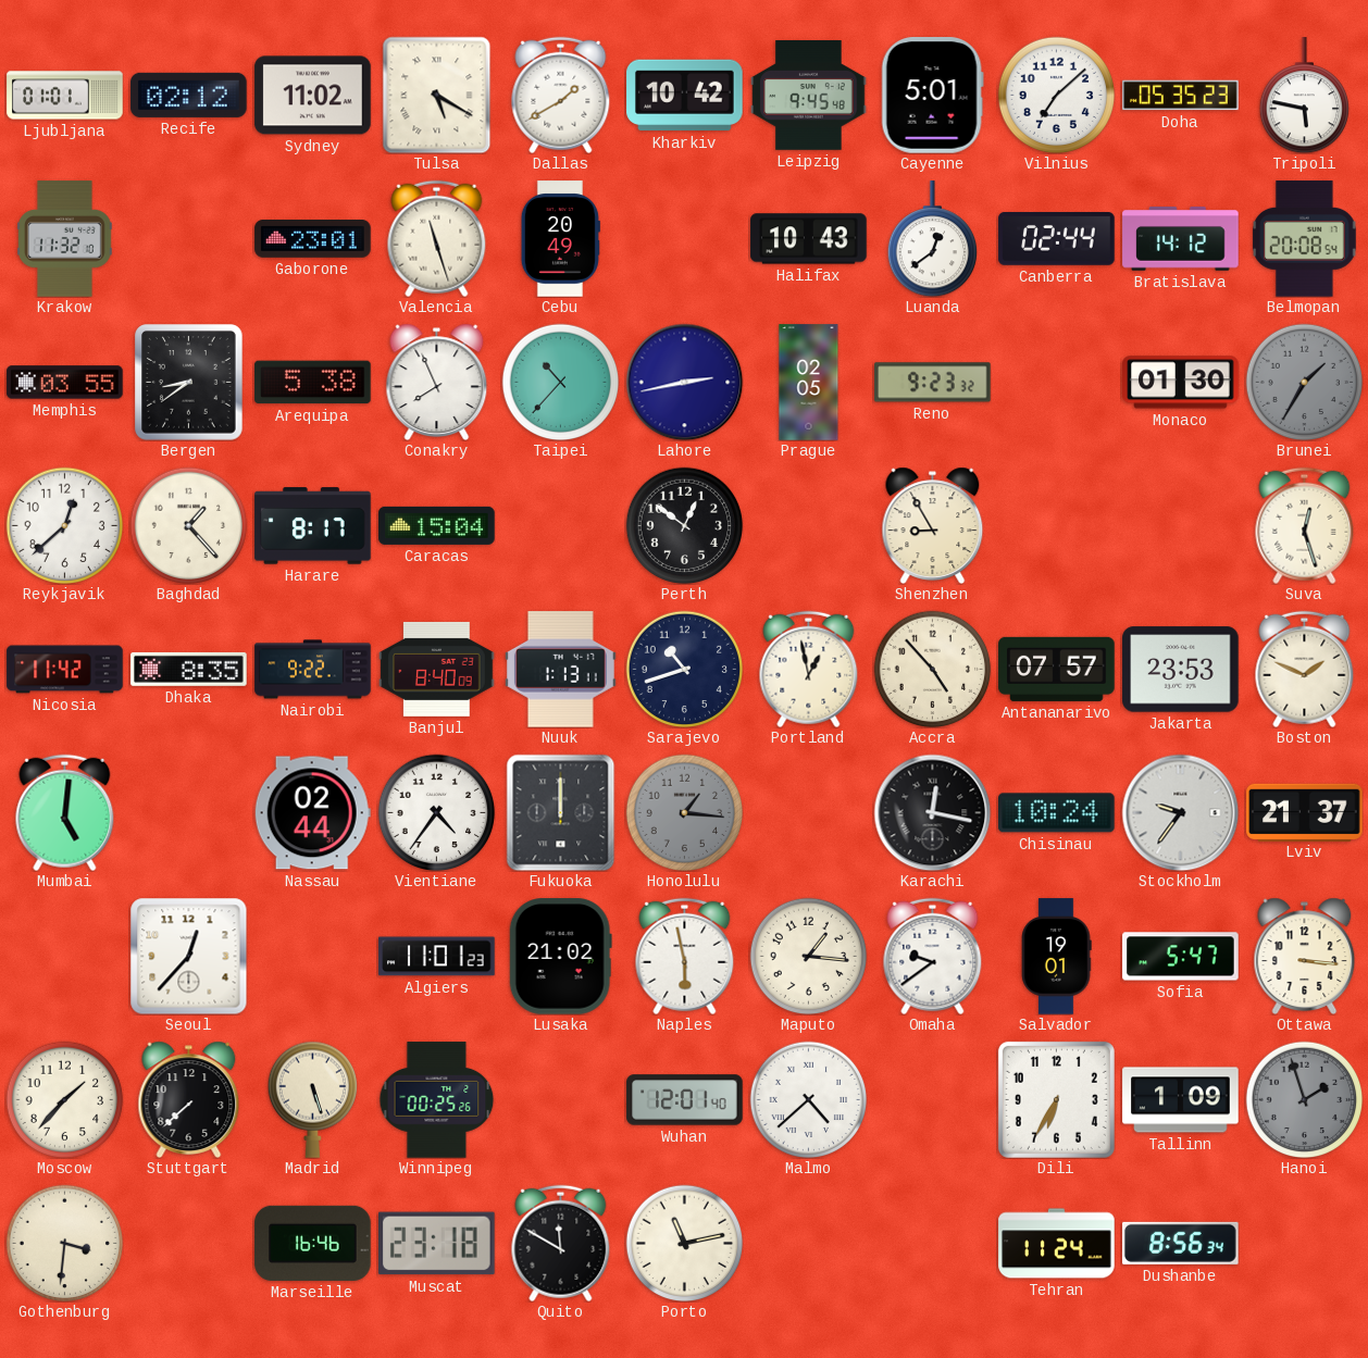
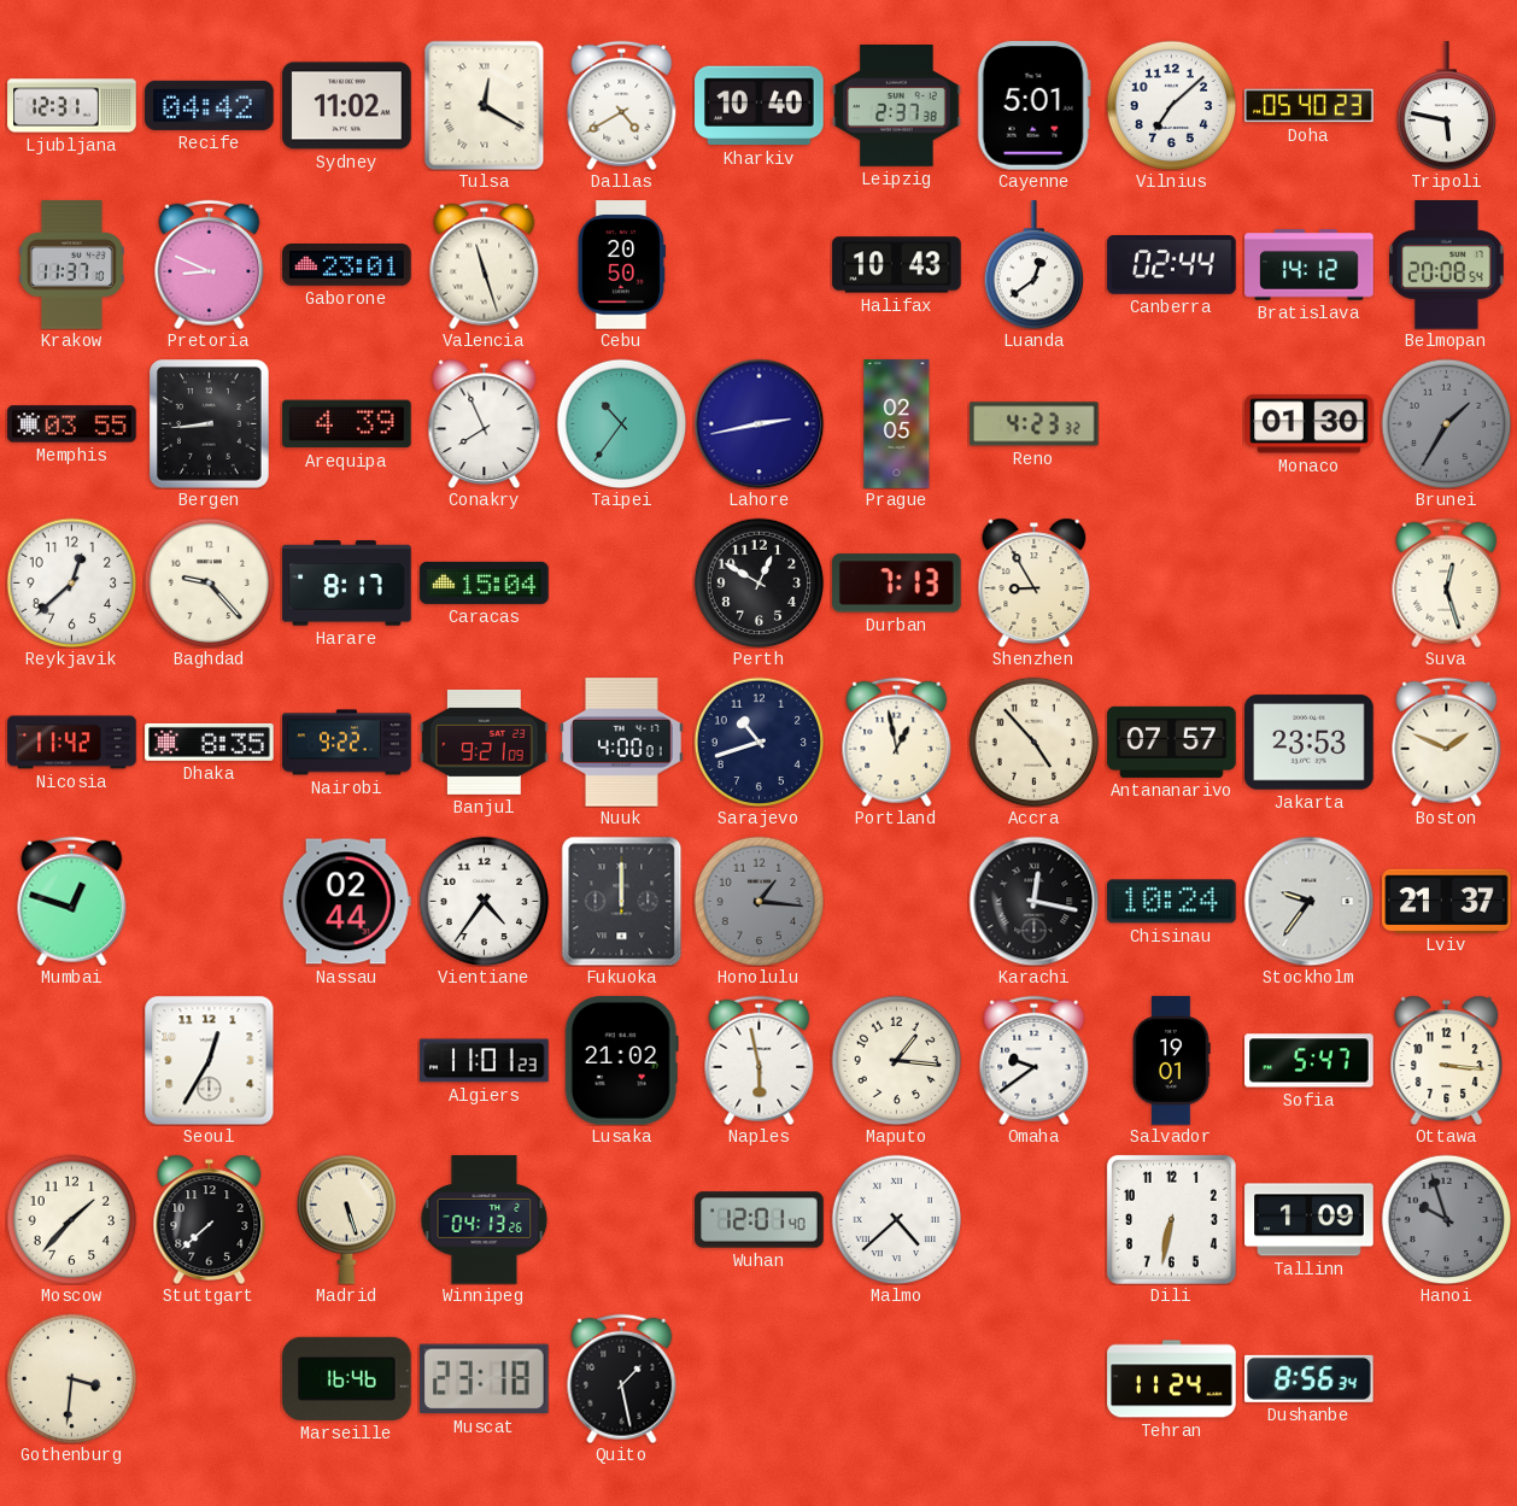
Ljubljana: 01:01 -> 12:31 (72, 106)
Recife: 02:12 -> 04:42 (210, 105)
Tulsa: 5:20 -> 12:20 (485, 105)
Dallas: 1:40 -> 4:40 (622, 105)
Kharkiv: 10:42 -> 10:40 (760, 106)
Leipzig: 9:45 -> 2:37 (897, 106)
Doha: 05:35 -> 05:40 (1310, 106)
Krakow: 11:32 -> 11:37 (72, 265)
Pretoria: none -> 8:49 (210, 264)
Cebu: 20:49 -> 20:50 (621, 265)
Bergen: 8:39 -> 8:44 (210, 424)
Arequipa: 5:38 -> 4:39 (347, 424)
Taipei: 10:37 -> 10:36 (621, 423)
Reno: 9:23 -> 4:23 (1035, 424)
Baghdad: 1:23 -> 9:23 (209, 582)
Perth: 12:51 -> 12:50 (758, 582)
Durban: none -> 7:13 (897, 584)
Banjul: 8:40 -> 9:21 (485, 742)
Nuuk: 1:13 -> 4:00 (621, 743)
Mumbai: 5:01 -> 12:48 (72, 901)
Seoul: 12:37 -> 12:35 (209, 1060)
Winnipeg: 00:25 -> 04:13 (485, 1220)
Dili: 6:35 -> 6:32 (1171, 1219)
Hanoi: 1:57 -> 9:57 (1446, 1219)
Quito: 11:50 -> 1:28 (622, 1378)
Porto: 11:13 -> none (684, 1243)
